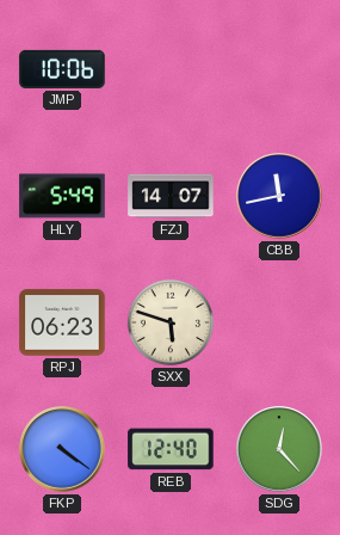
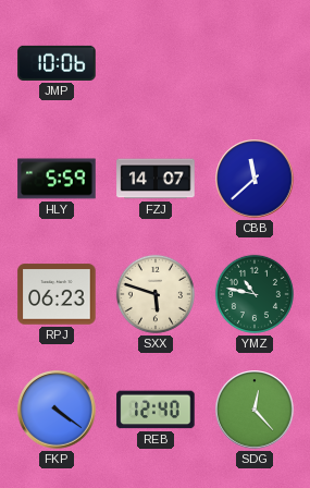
HLY: 5:49 -> 5:59 (57, 179)
CBB: 11:43 -> 11:38 (255, 179)
YMZ: none -> 10:47 (255, 294)
